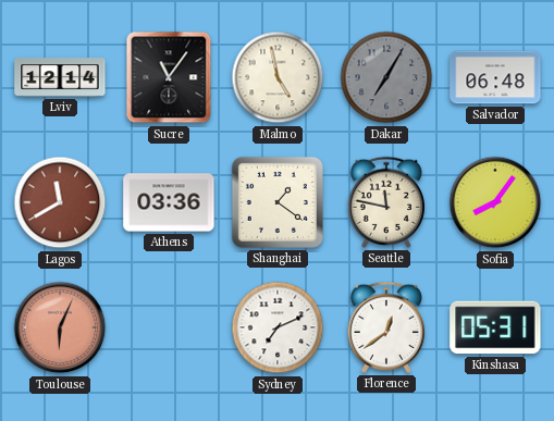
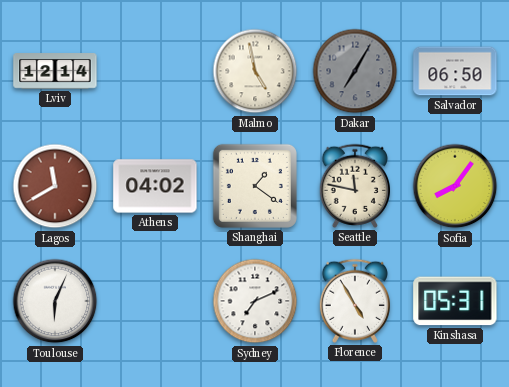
Sucre: 11:06 -> none (169, 77)
Salvador: 06:48 -> 06:50 (455, 71)
Athens: 03:36 -> 04:02 (155, 186)
Toulouse dial: salmon -> white (55, 301)
Florence: 12:39 -> 4:55 (355, 301)
